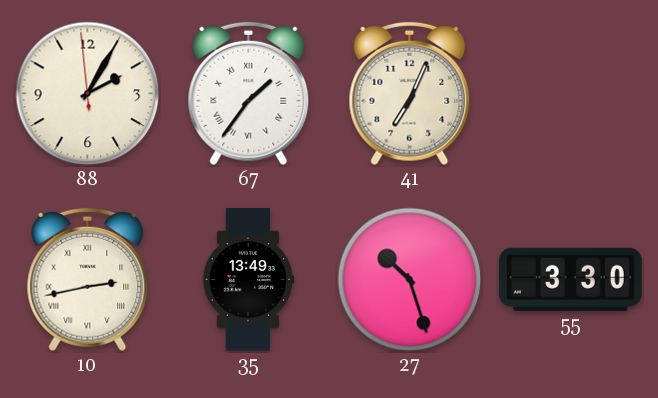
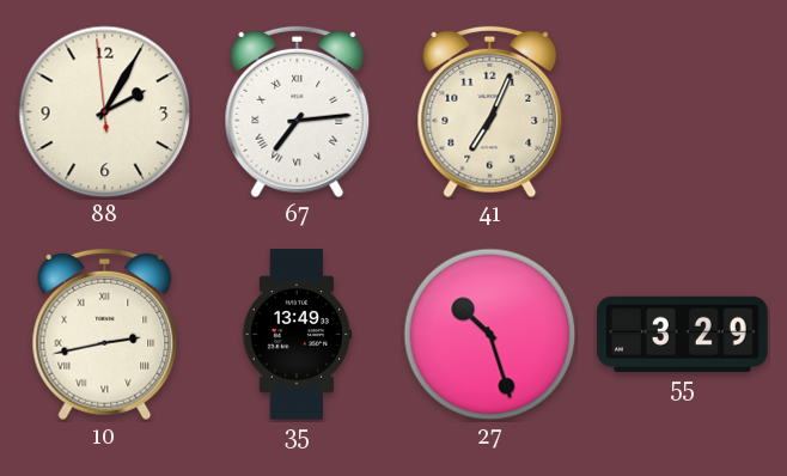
67: 1:36 -> 7:14 (298, 112)
55: 3:30 -> 3:29 (683, 334)
